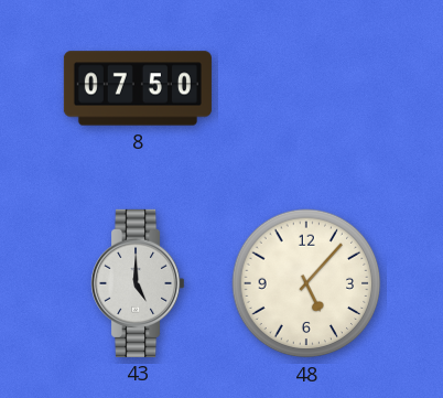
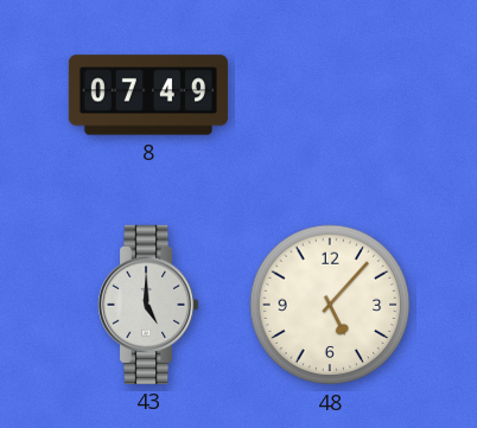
8: 07:50 -> 07:49 (148, 95)
